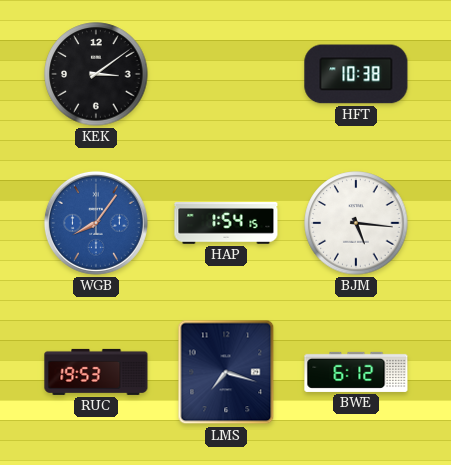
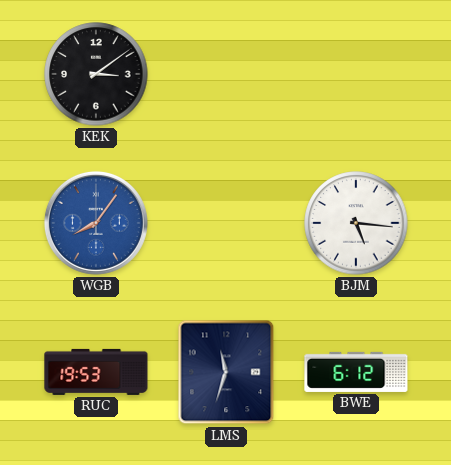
HFT: 10:38 -> none (356, 74)
HAP: 1:54 -> none (226, 223)
LMS: 7:18 -> 11:33 (226, 372)
